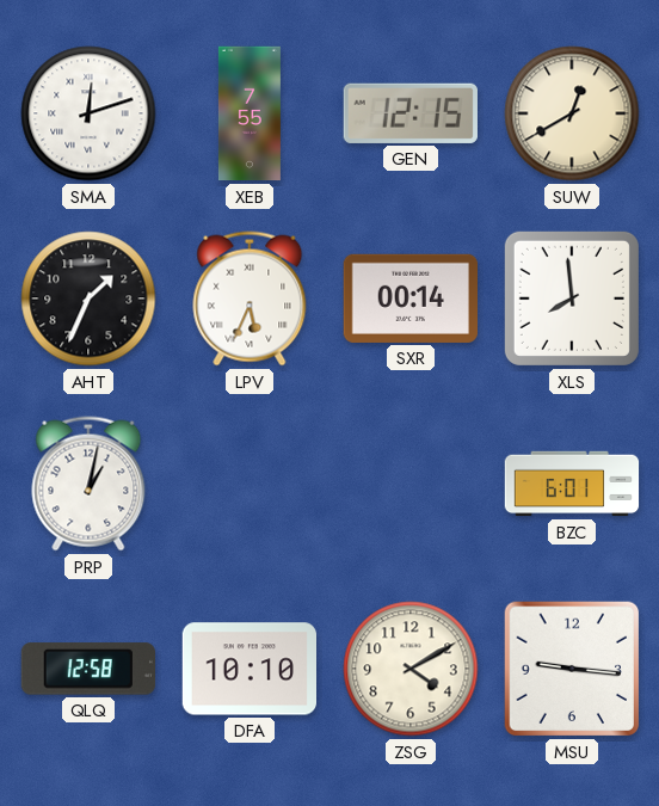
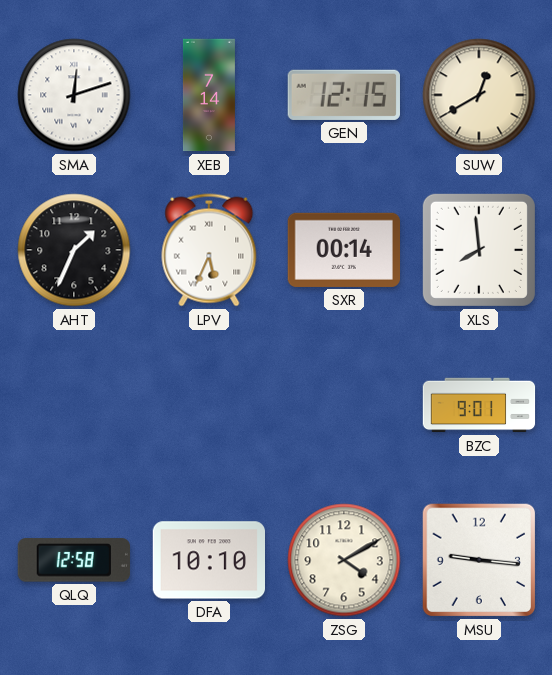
XEB: 7:55 -> 7:14 (209, 95)
PRP: 1:02 -> none (88, 484)
BZC: 6:01 -> 9:01 (479, 405)
